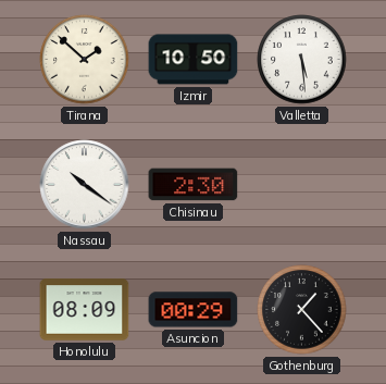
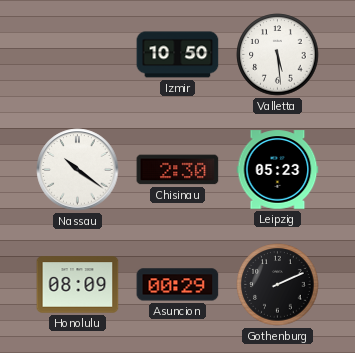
Tirana: 1:52 -> none (85, 60)
Leipzig: none -> 05:23 (278, 170)
Gothenburg: 1:23 -> 2:11 (278, 285)
